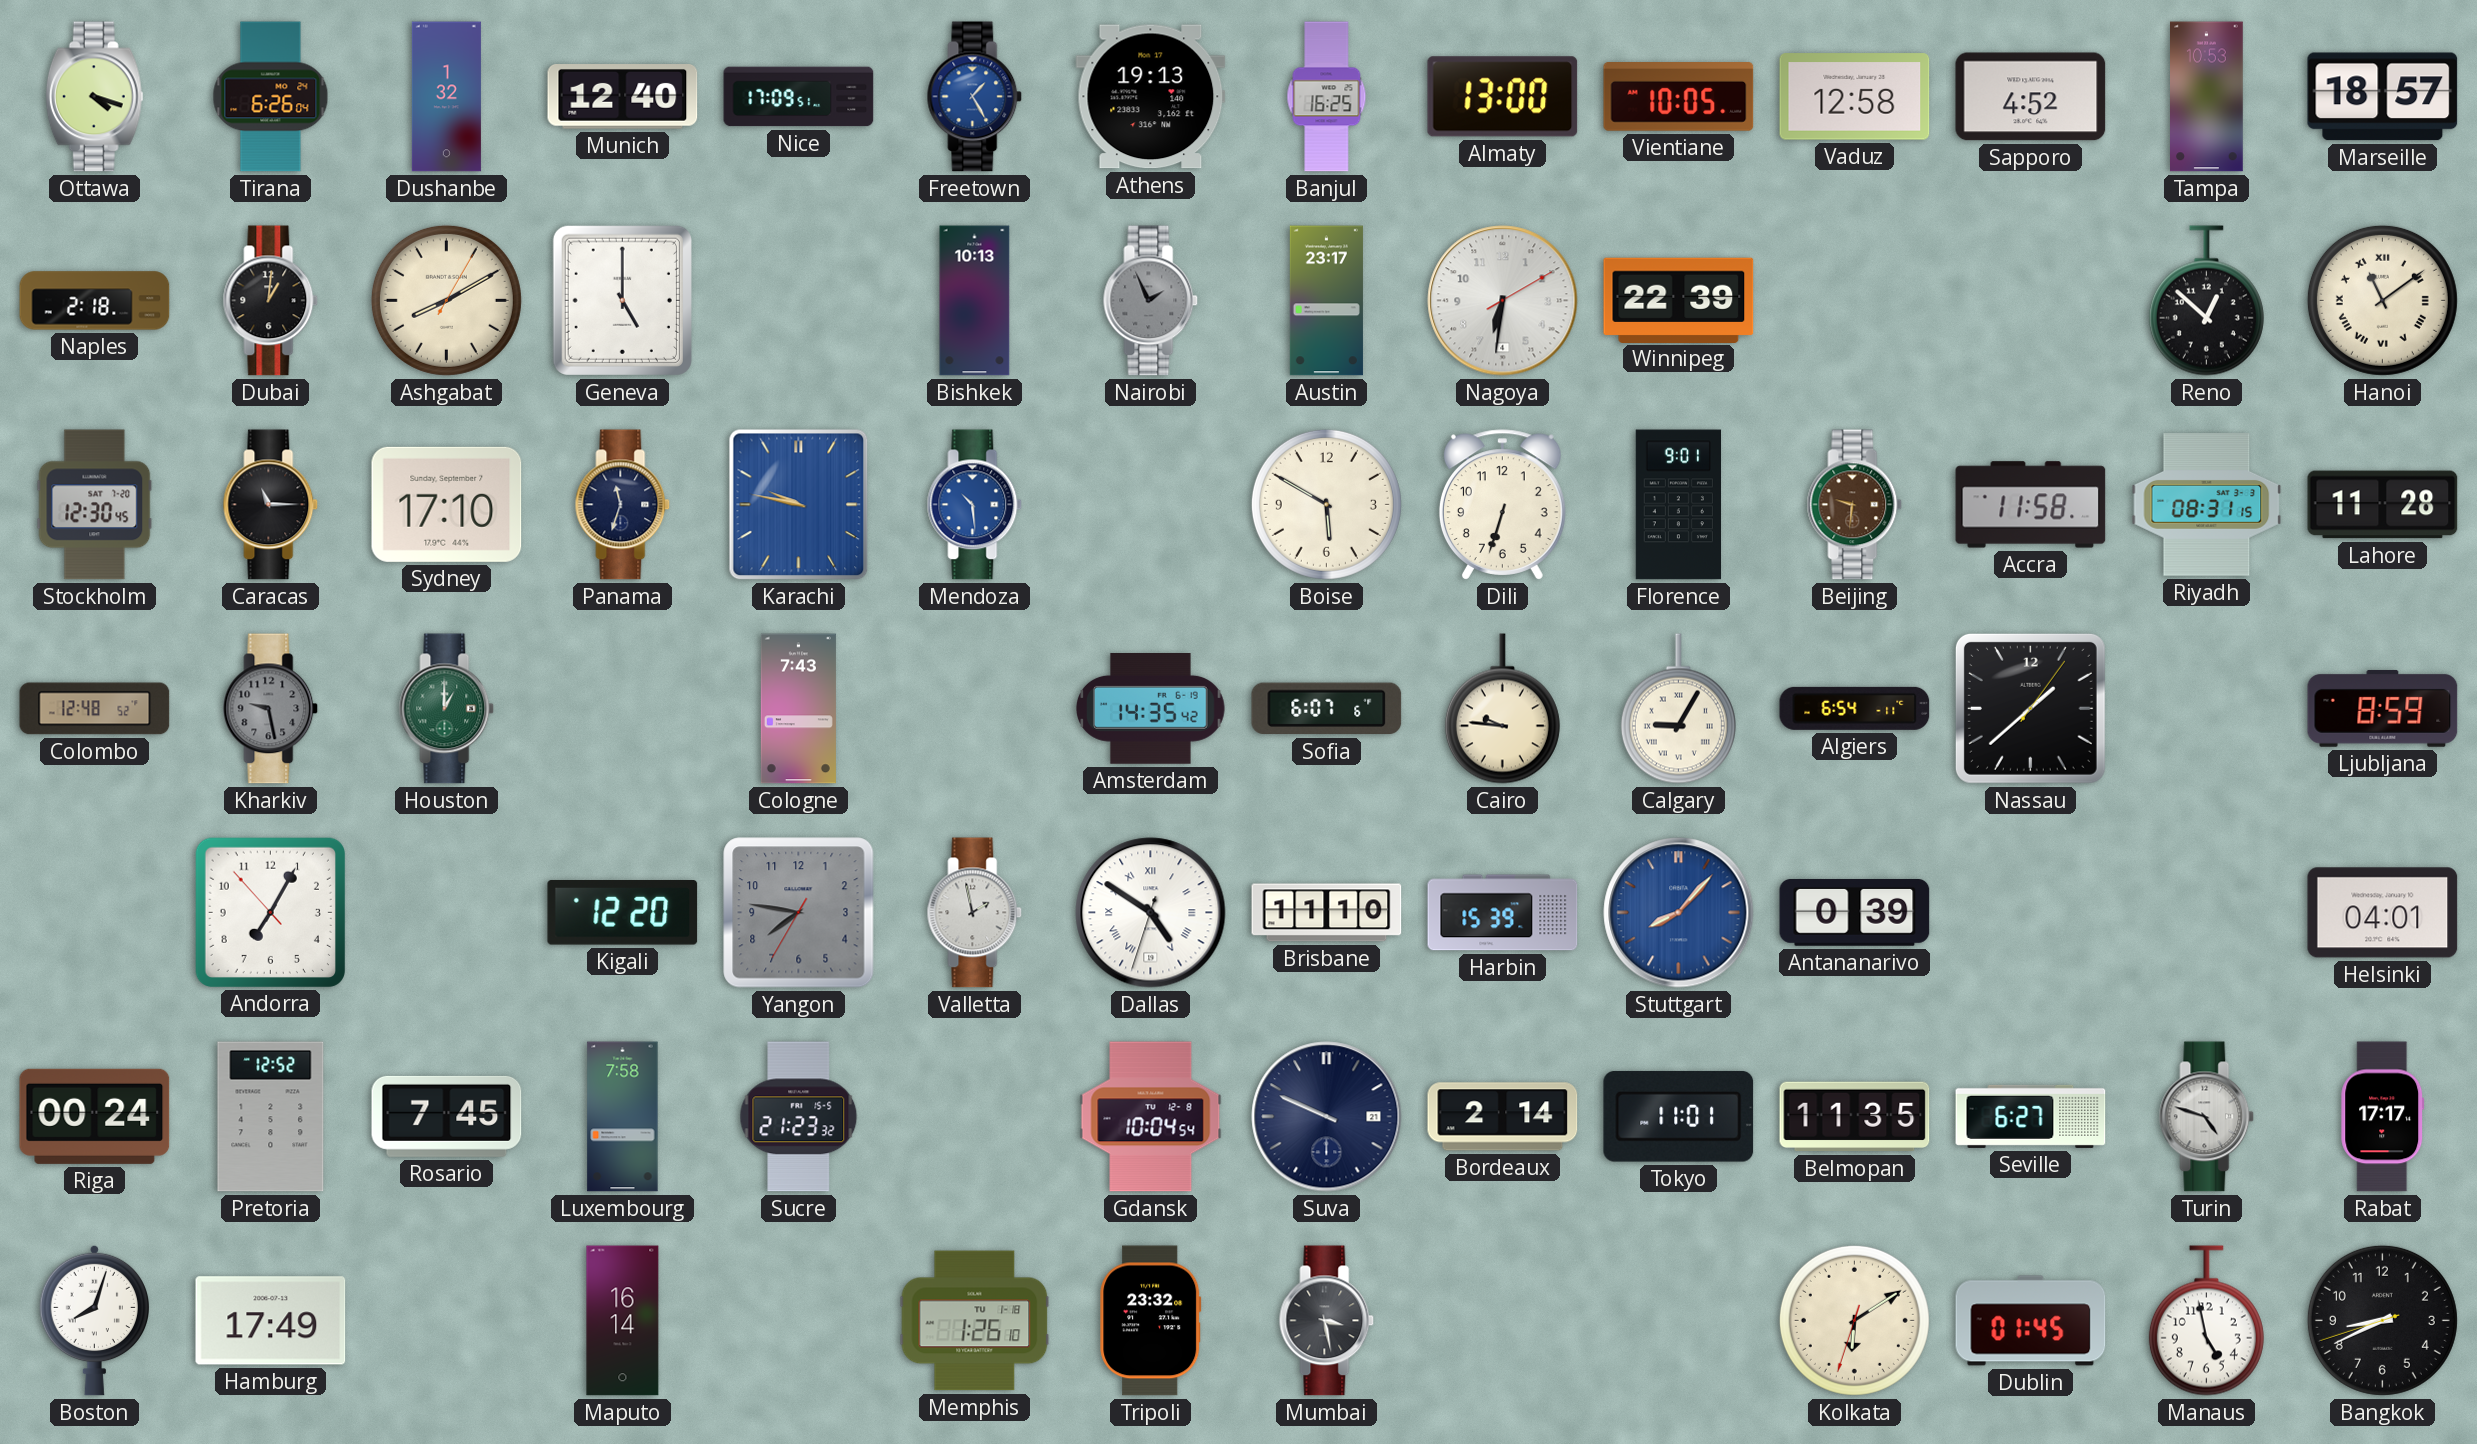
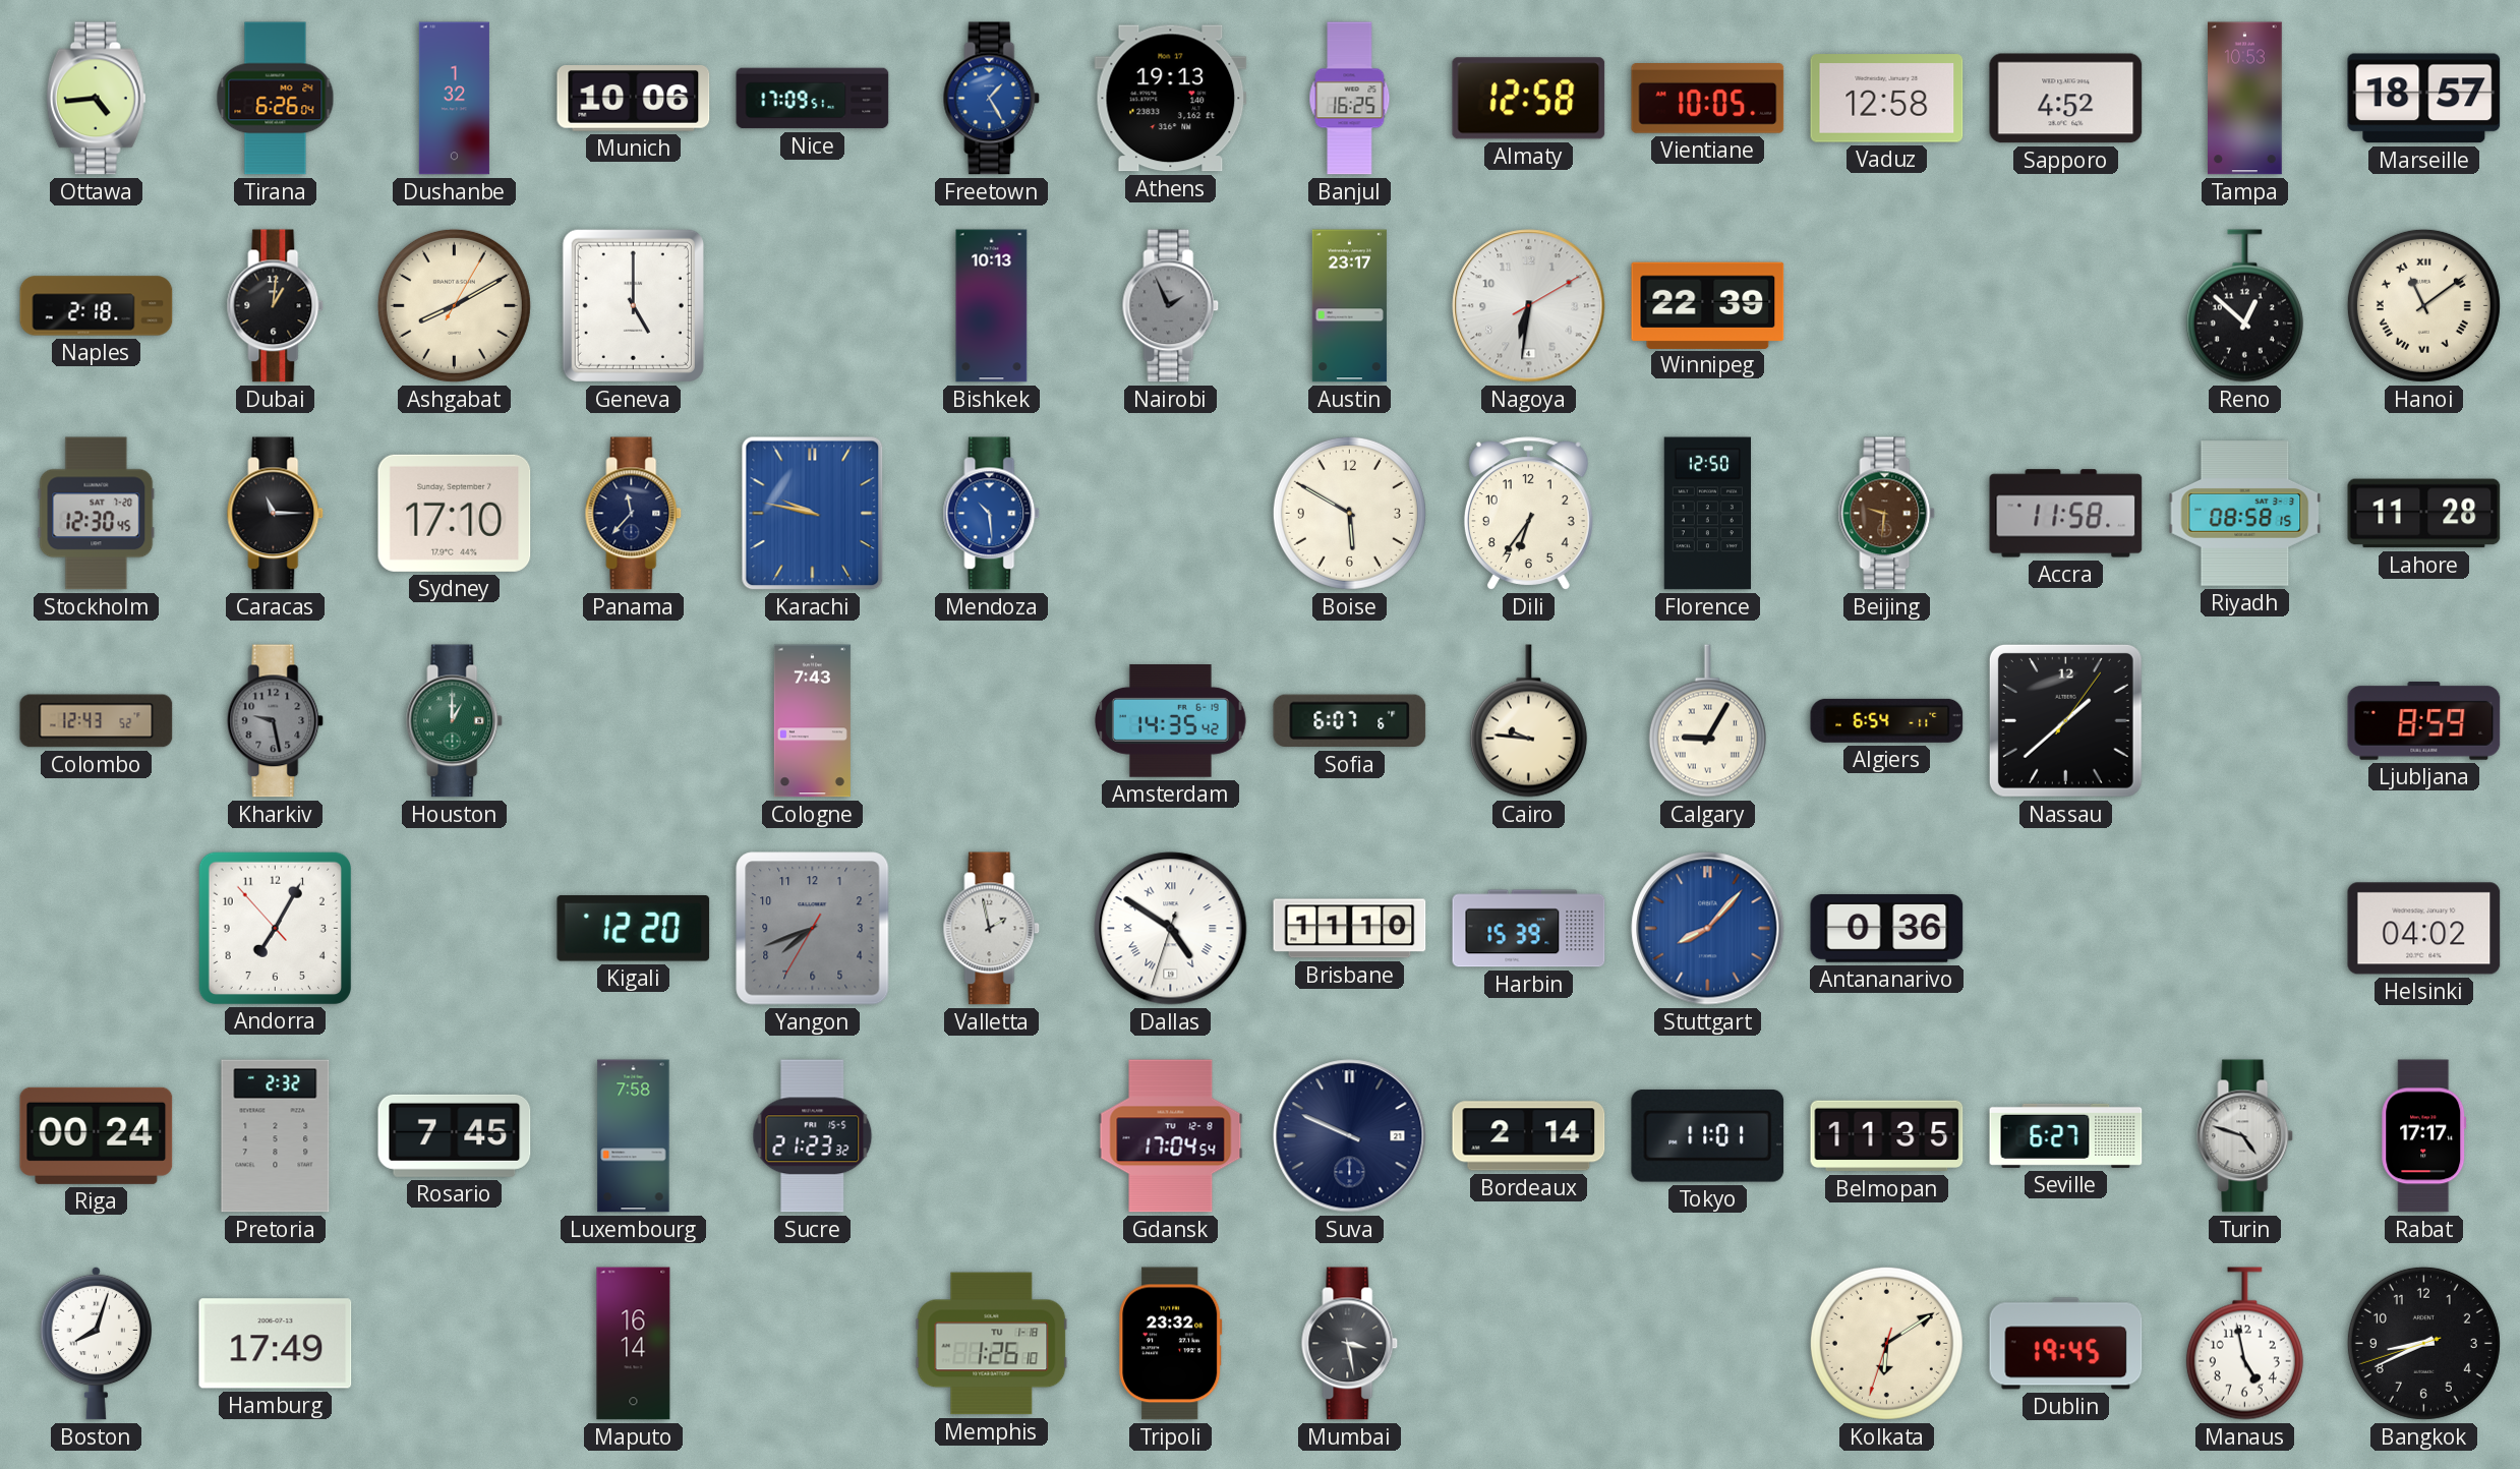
Ottawa: 4:18 -> 4:44 (96, 99)
Munich: 12:40 -> 10:06 (634, 99)
Almaty: 13:00 -> 12:58 (1529, 99)
Panama: 11:33 -> 11:37 (634, 514)
Dili: 6:33 -> 6:36 (1528, 514)
Florence: 9:01 -> 12:50 (1707, 514)
Riyadh: 08:31 -> 08:58 (2245, 514)
Colombo: 12:48 -> 12:43 (97, 721)
Yangon: 7:46 -> 7:41 (813, 929)
Antananarivo: 0:39 -> 0:36 (1887, 929)
Helsinki: 04:01 -> 04:02 (2424, 929)
Pretoria: 12:52 -> 2:32 (276, 1136)
Gdansk: 10:04 -> 17:04 (1171, 1136)
Dublin: 01:45 -> 19:45 (2066, 1344)
